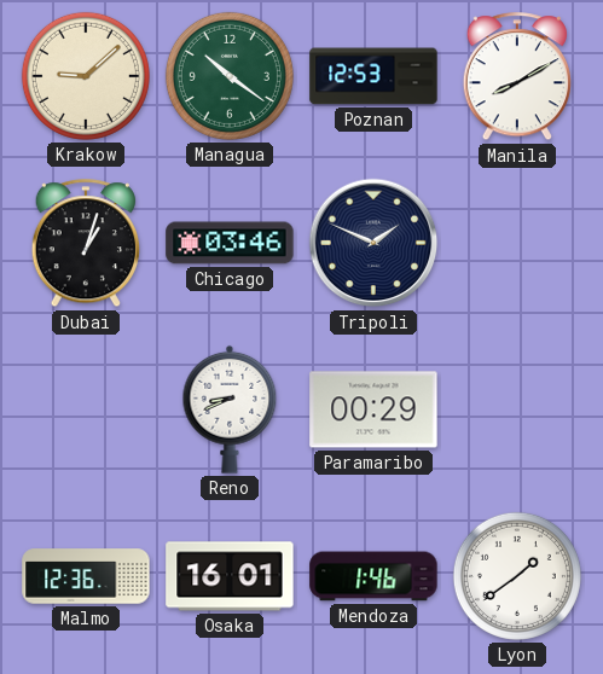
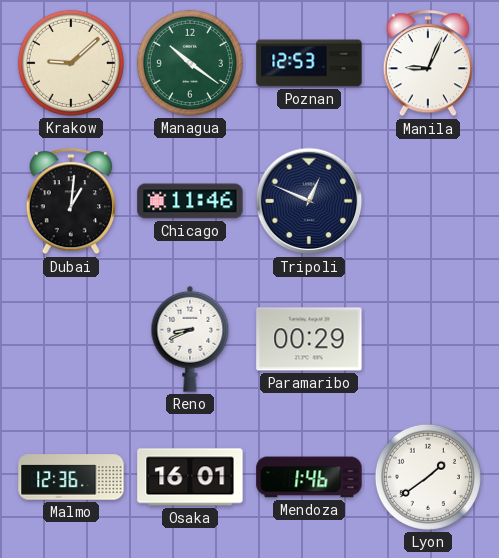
Manila: 8:10 -> 9:04 (428, 64)
Dubai: 1:03 -> 1:01 (71, 202)
Chicago: 03:46 -> 11:46 (190, 201)
Tripoli: 1:49 -> 12:49 (309, 201)
